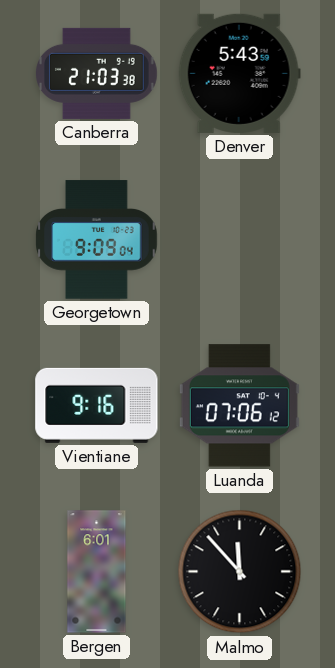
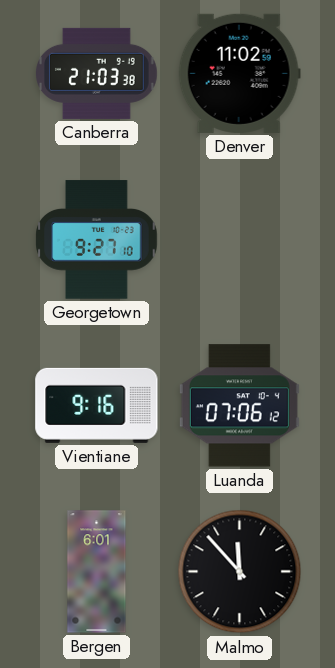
Denver: 5:43 -> 11:02 (239, 73)
Georgetown: 9:09 -> 9:27 (97, 240)
